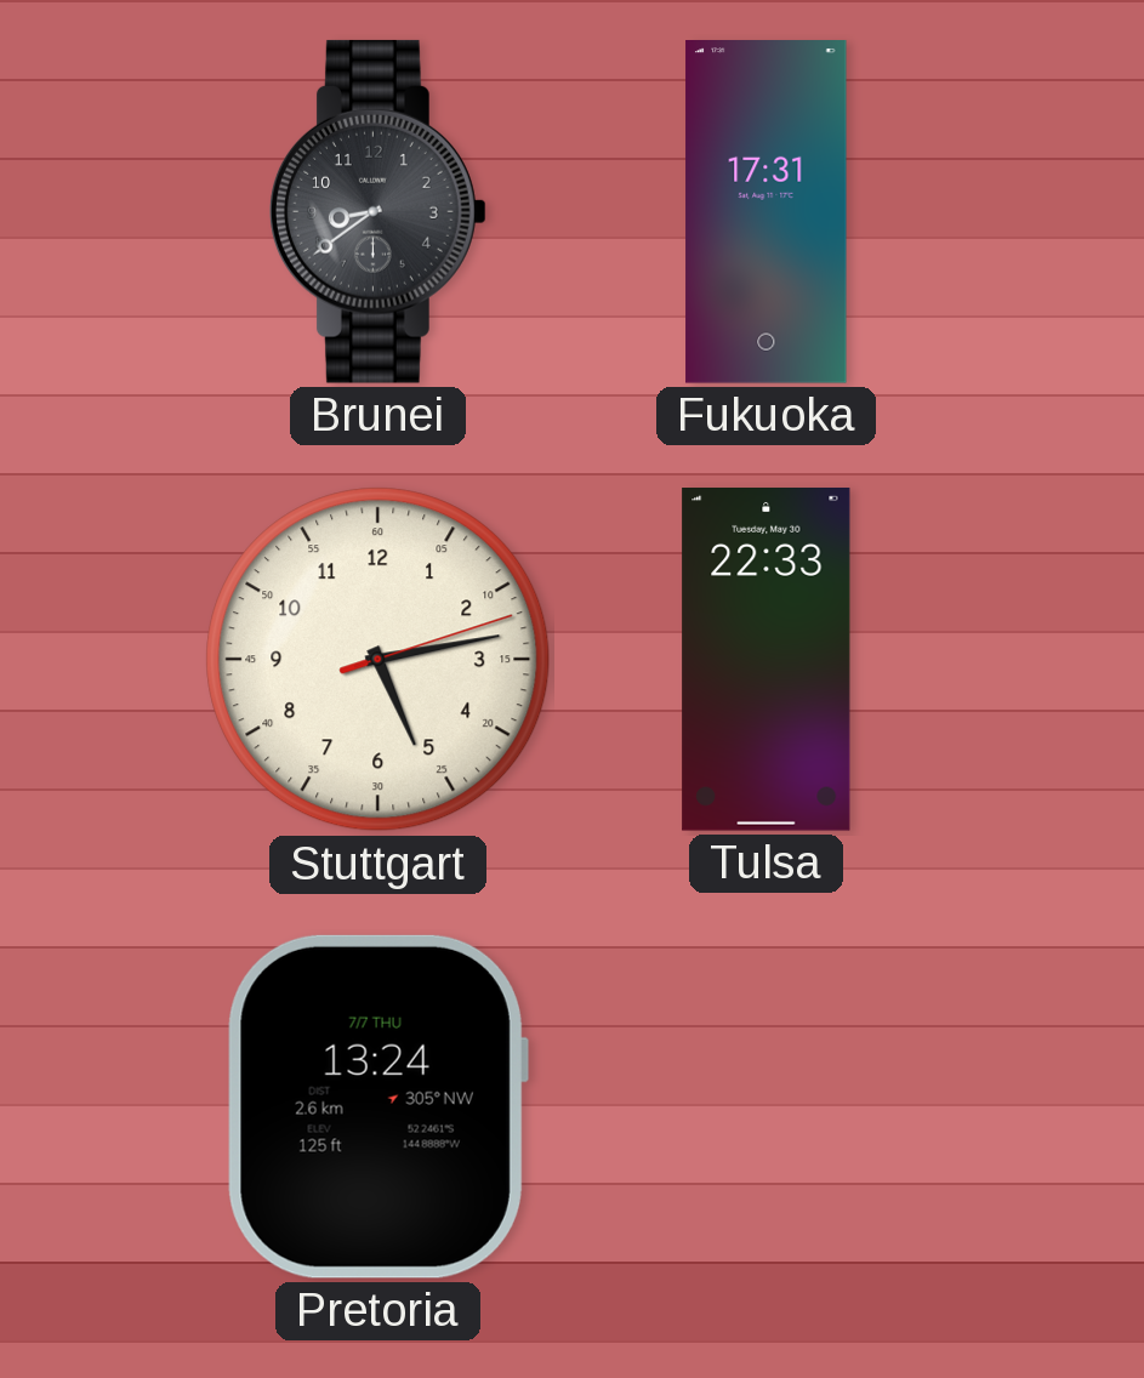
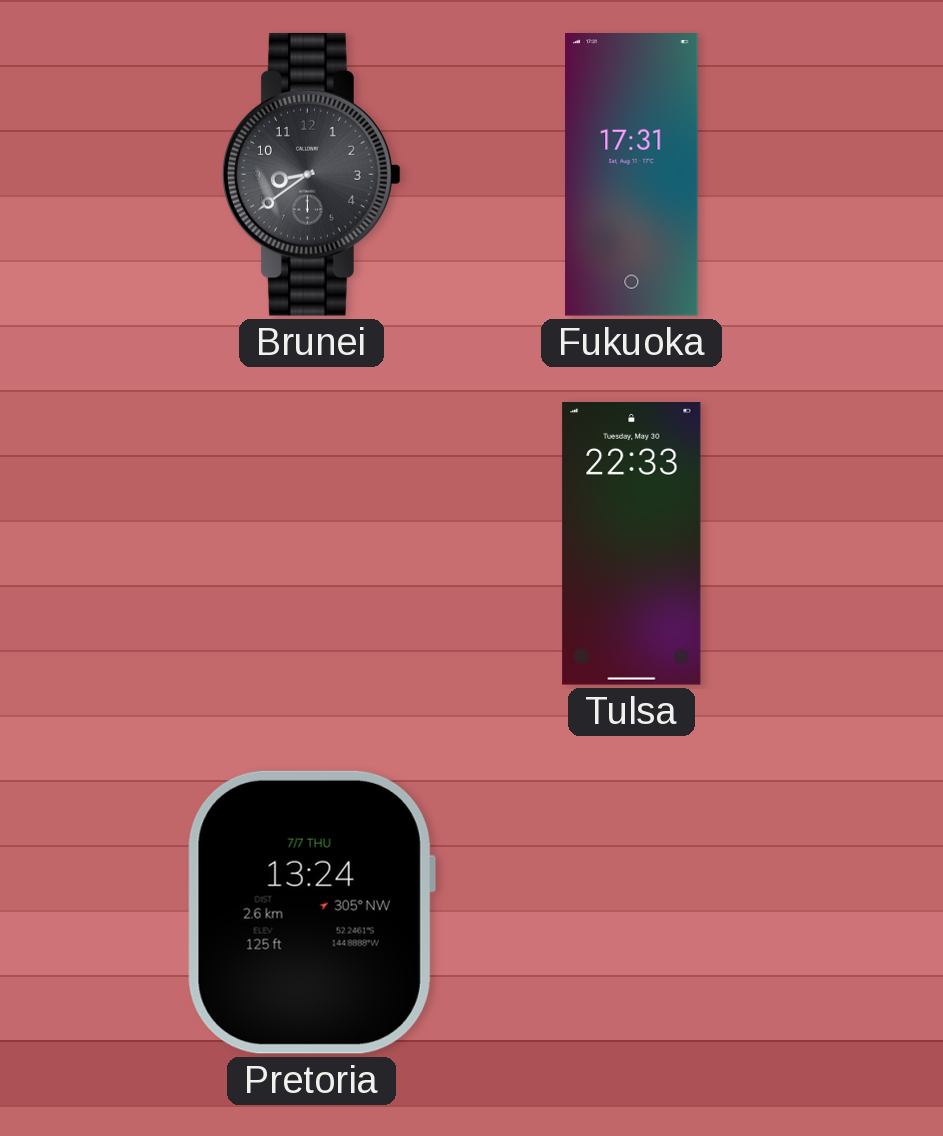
Stuttgart: 5:13 -> none (379, 660)
